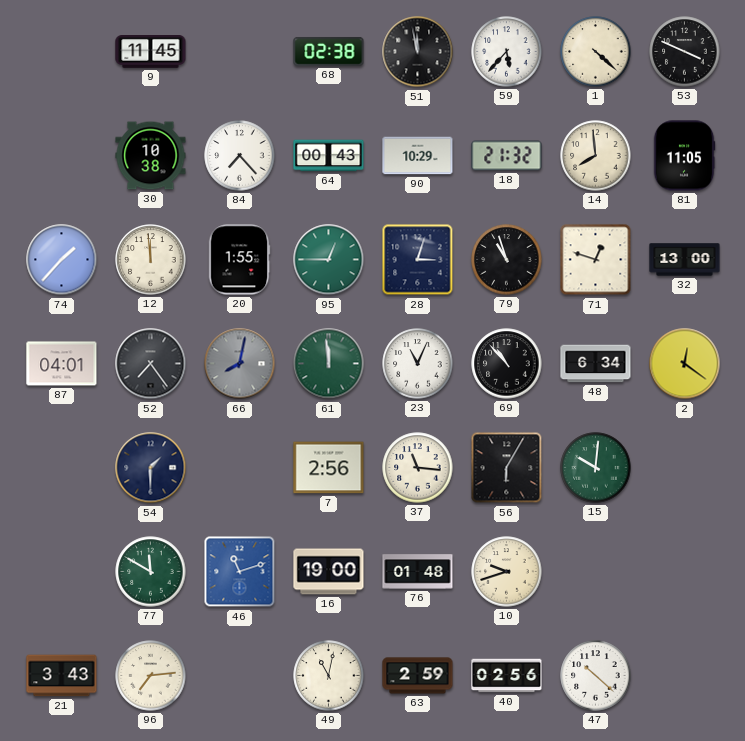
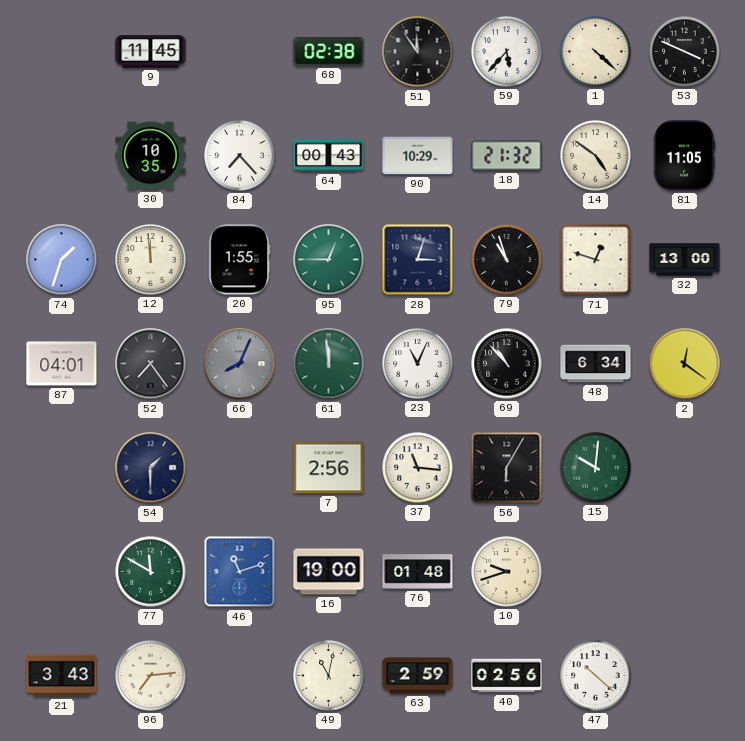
51: 11:58 -> 11:54 (418, 52)
30: 10:38 -> 10:35 (151, 156)
14: 7:59 -> 4:51 (596, 156)
74: 1:37 -> 1:33 (62, 260)
66: 8:02 -> 8:04 (240, 364)
